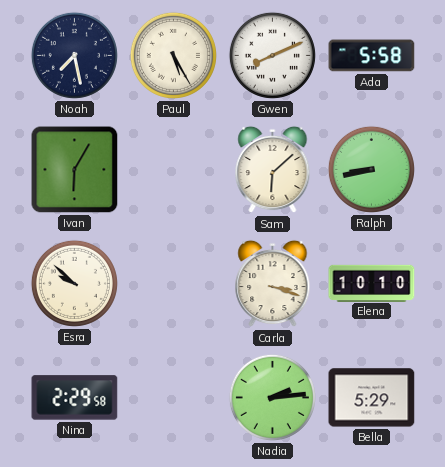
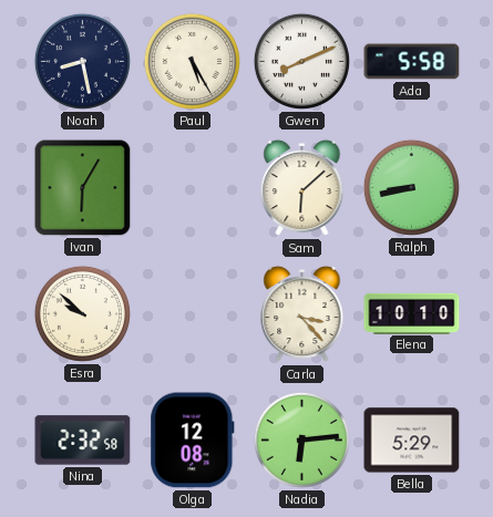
Noah: 7:28 -> 8:28 (82, 61)
Carla: 3:18 -> 3:23 (302, 314)
Nina: 2:29 -> 2:32 (83, 441)
Olga: none -> 12:08 (193, 441)
Nadia: 2:14 -> 6:14 (301, 440)
